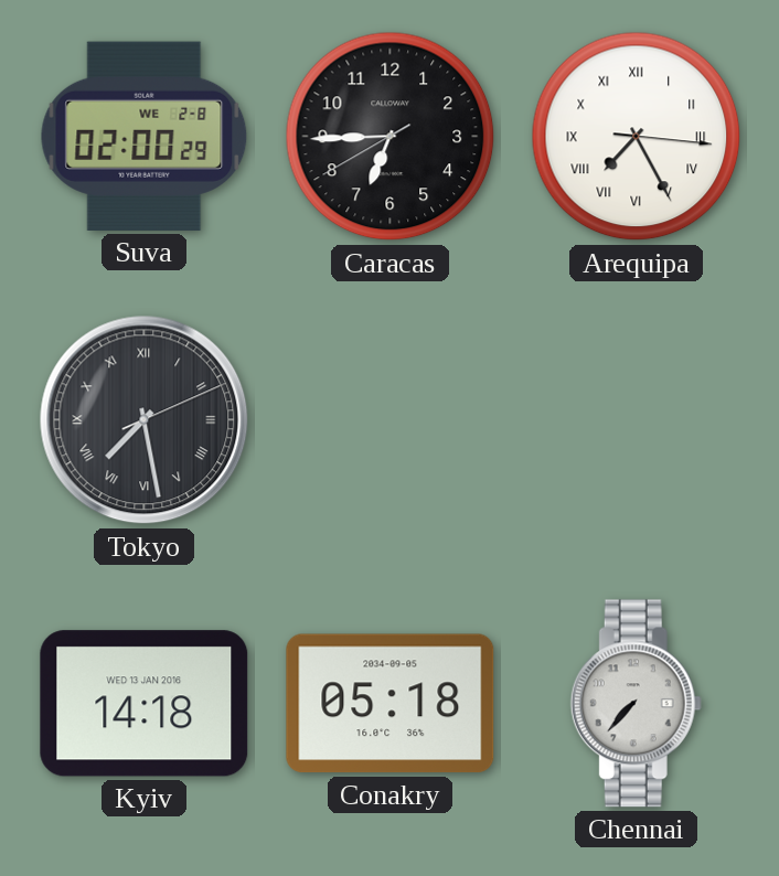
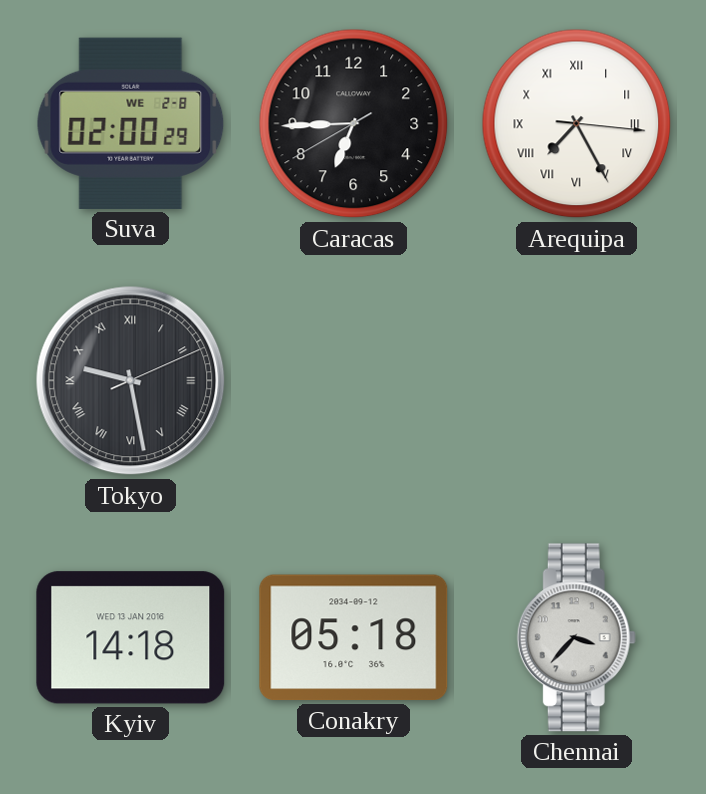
Tokyo: 7:28 -> 9:28 (131, 381)
Conakry date: 2034-09-05 -> 2034-09-12 (354, 638)
Chennai: 7:37 -> 3:37 (576, 638)
